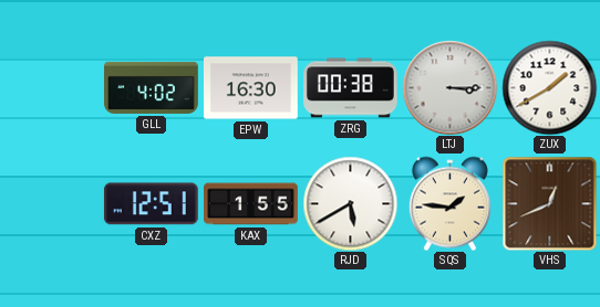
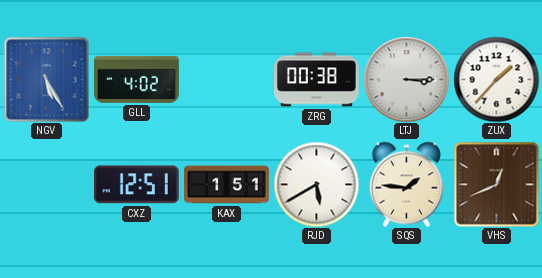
NGV: none -> 5:25 (46, 79)
EPW: 16:30 -> none (251, 88)
ZUX: 1:40 -> 1:37 (496, 79)
KAX: 1:55 -> 1:51 (227, 185)
